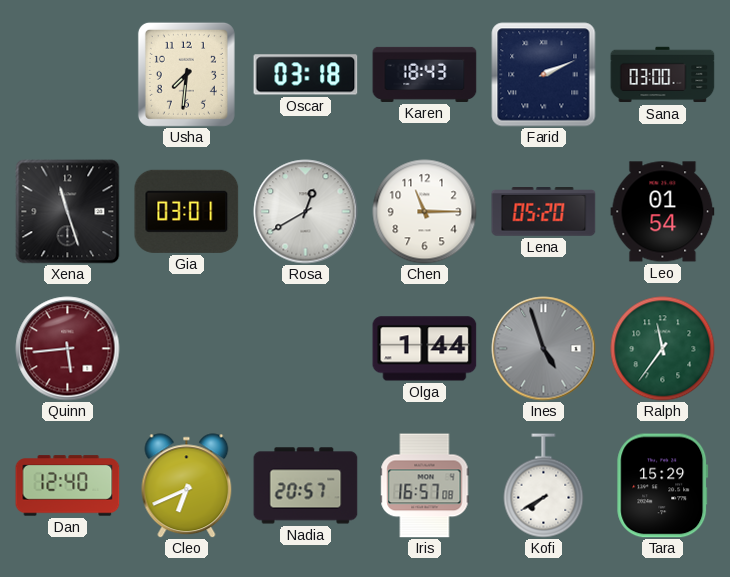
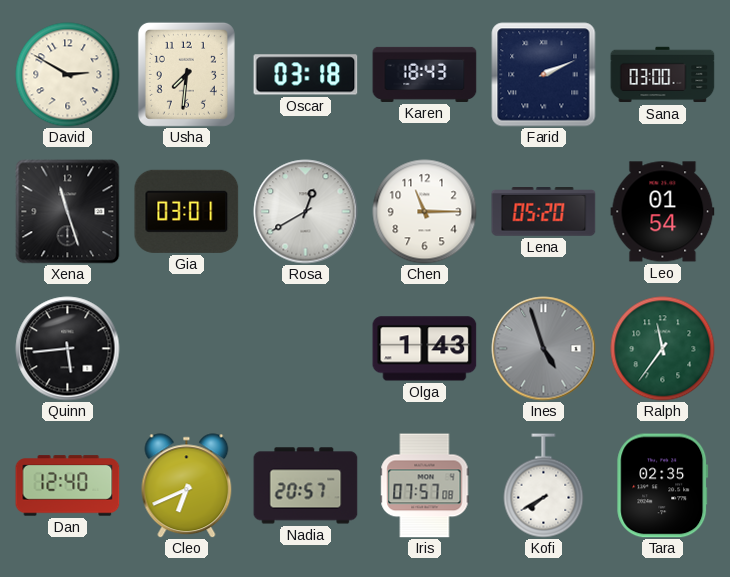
David: none -> 2:50 (68, 75)
Quinn dial: burgundy -> black (68, 349)
Olga: 1:44 -> 1:43 (425, 349)
Iris: 16:57 -> 07:57 (425, 486)
Tara: 15:29 -> 02:35 (663, 486)
